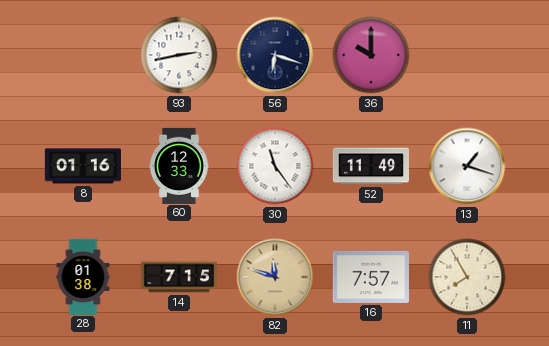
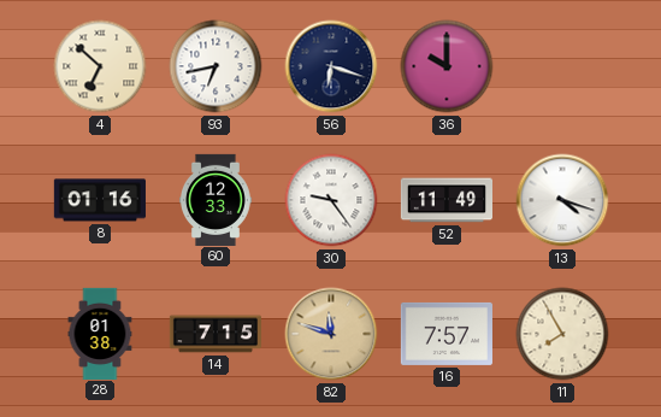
4: none -> 6:52 (100, 66)
93: 2:43 -> 6:43 (216, 66)
30: 11:24 -> 9:24 (331, 200)
13: 1:18 -> 4:18 (562, 200)
